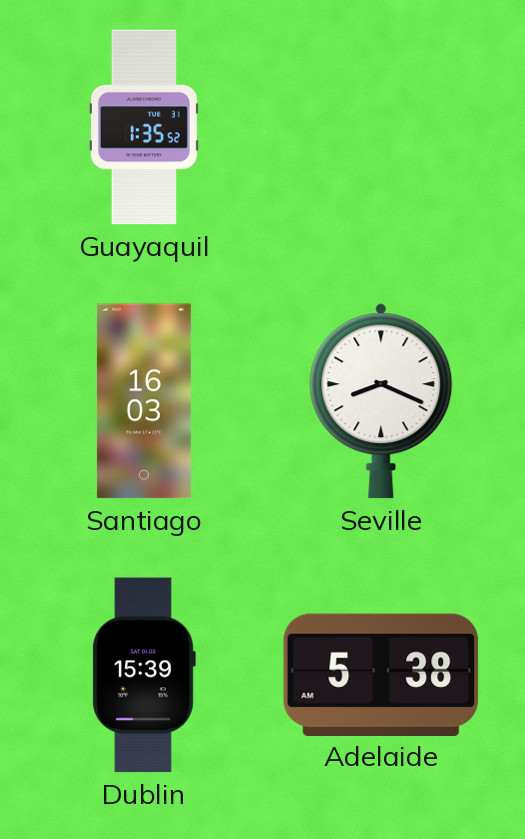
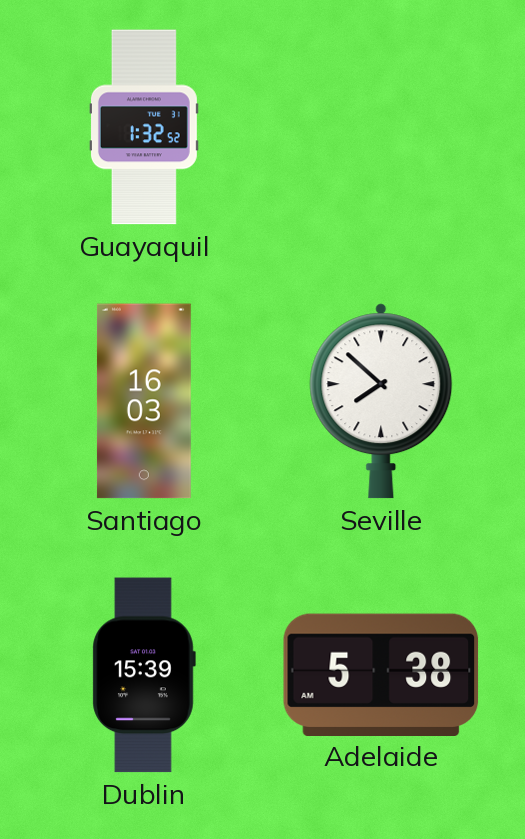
Guayaquil: 1:35 -> 1:32 (144, 127)
Seville: 8:19 -> 7:52 (381, 401)
